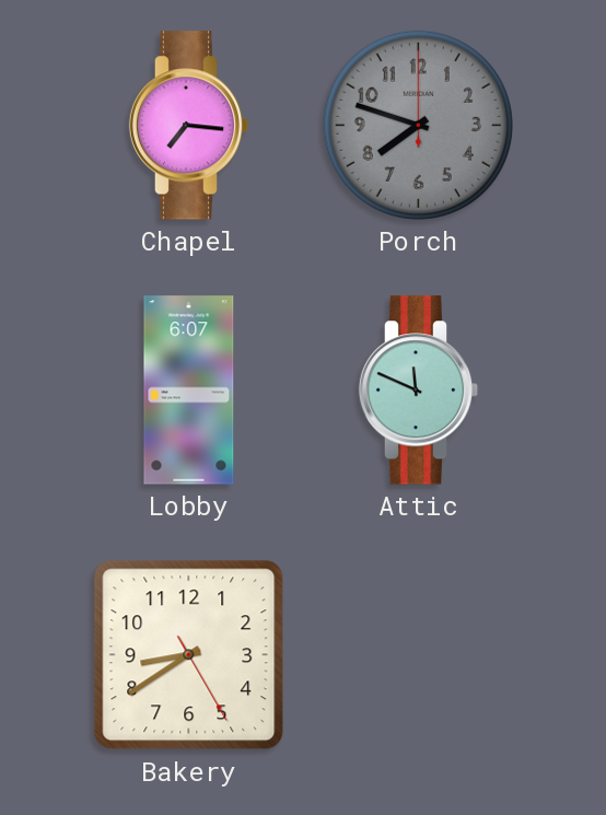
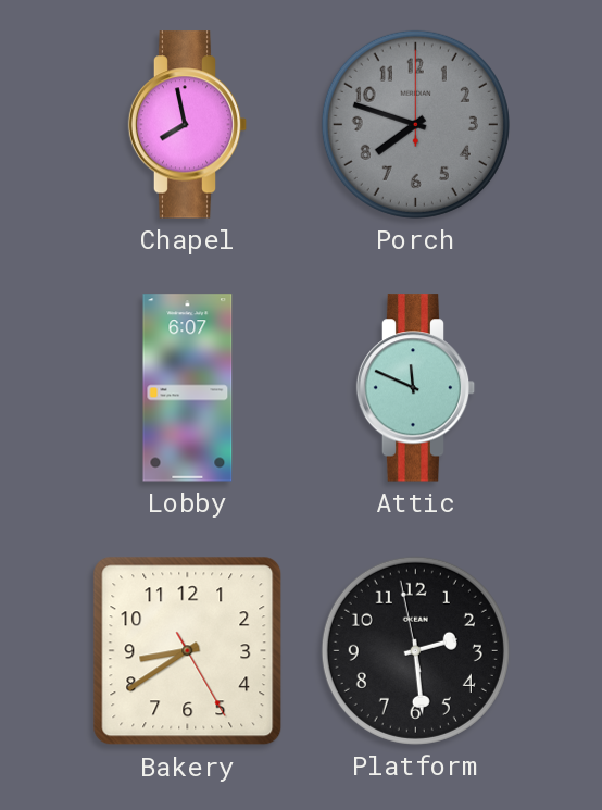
Chapel: 7:16 -> 7:58 (188, 125)
Platform: none -> 2:28 (415, 650)
